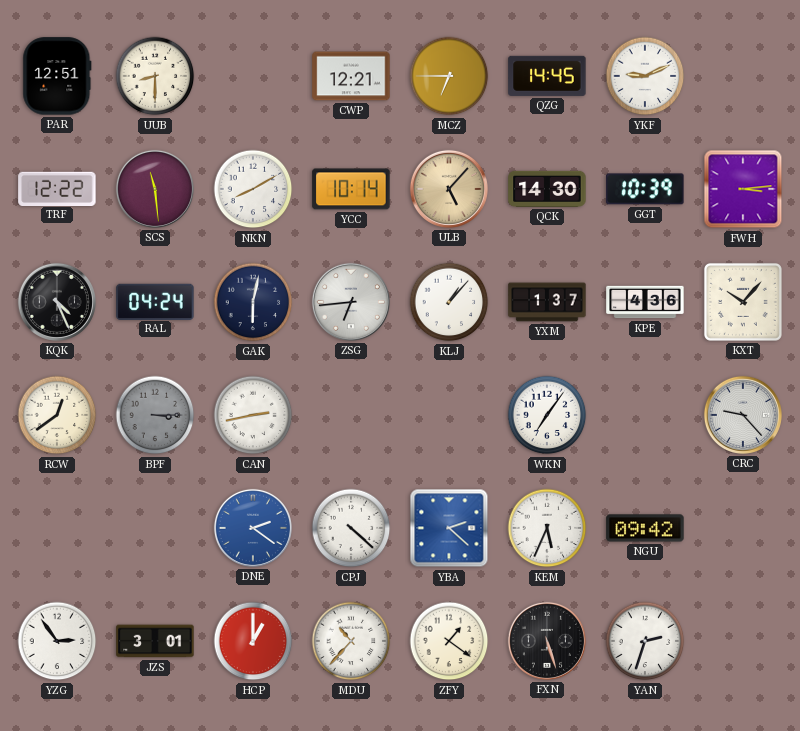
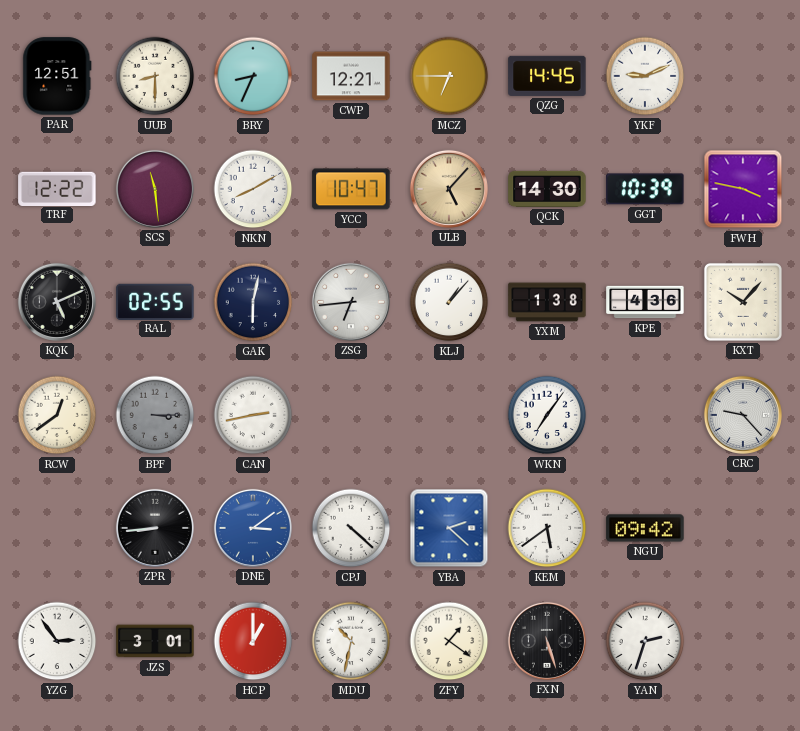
BRY: none -> 8:34 (253, 76)
YCC: 10:14 -> 10:47 (351, 189)
FWH: 3:14 -> 3:47 (743, 189)
KQK: 4:26 -> 5:11 (57, 302)
RAL: 04:24 -> 02:55 (155, 301)
YXM: 1:37 -> 1:38 (547, 302)
ZPR: none -> 8:44 (155, 528)
DNE: 2:21 -> 3:09 (253, 528)
KEM: 5:34 -> 5:39 (547, 528)
MDU: 10:37 -> 10:32 (351, 641)
